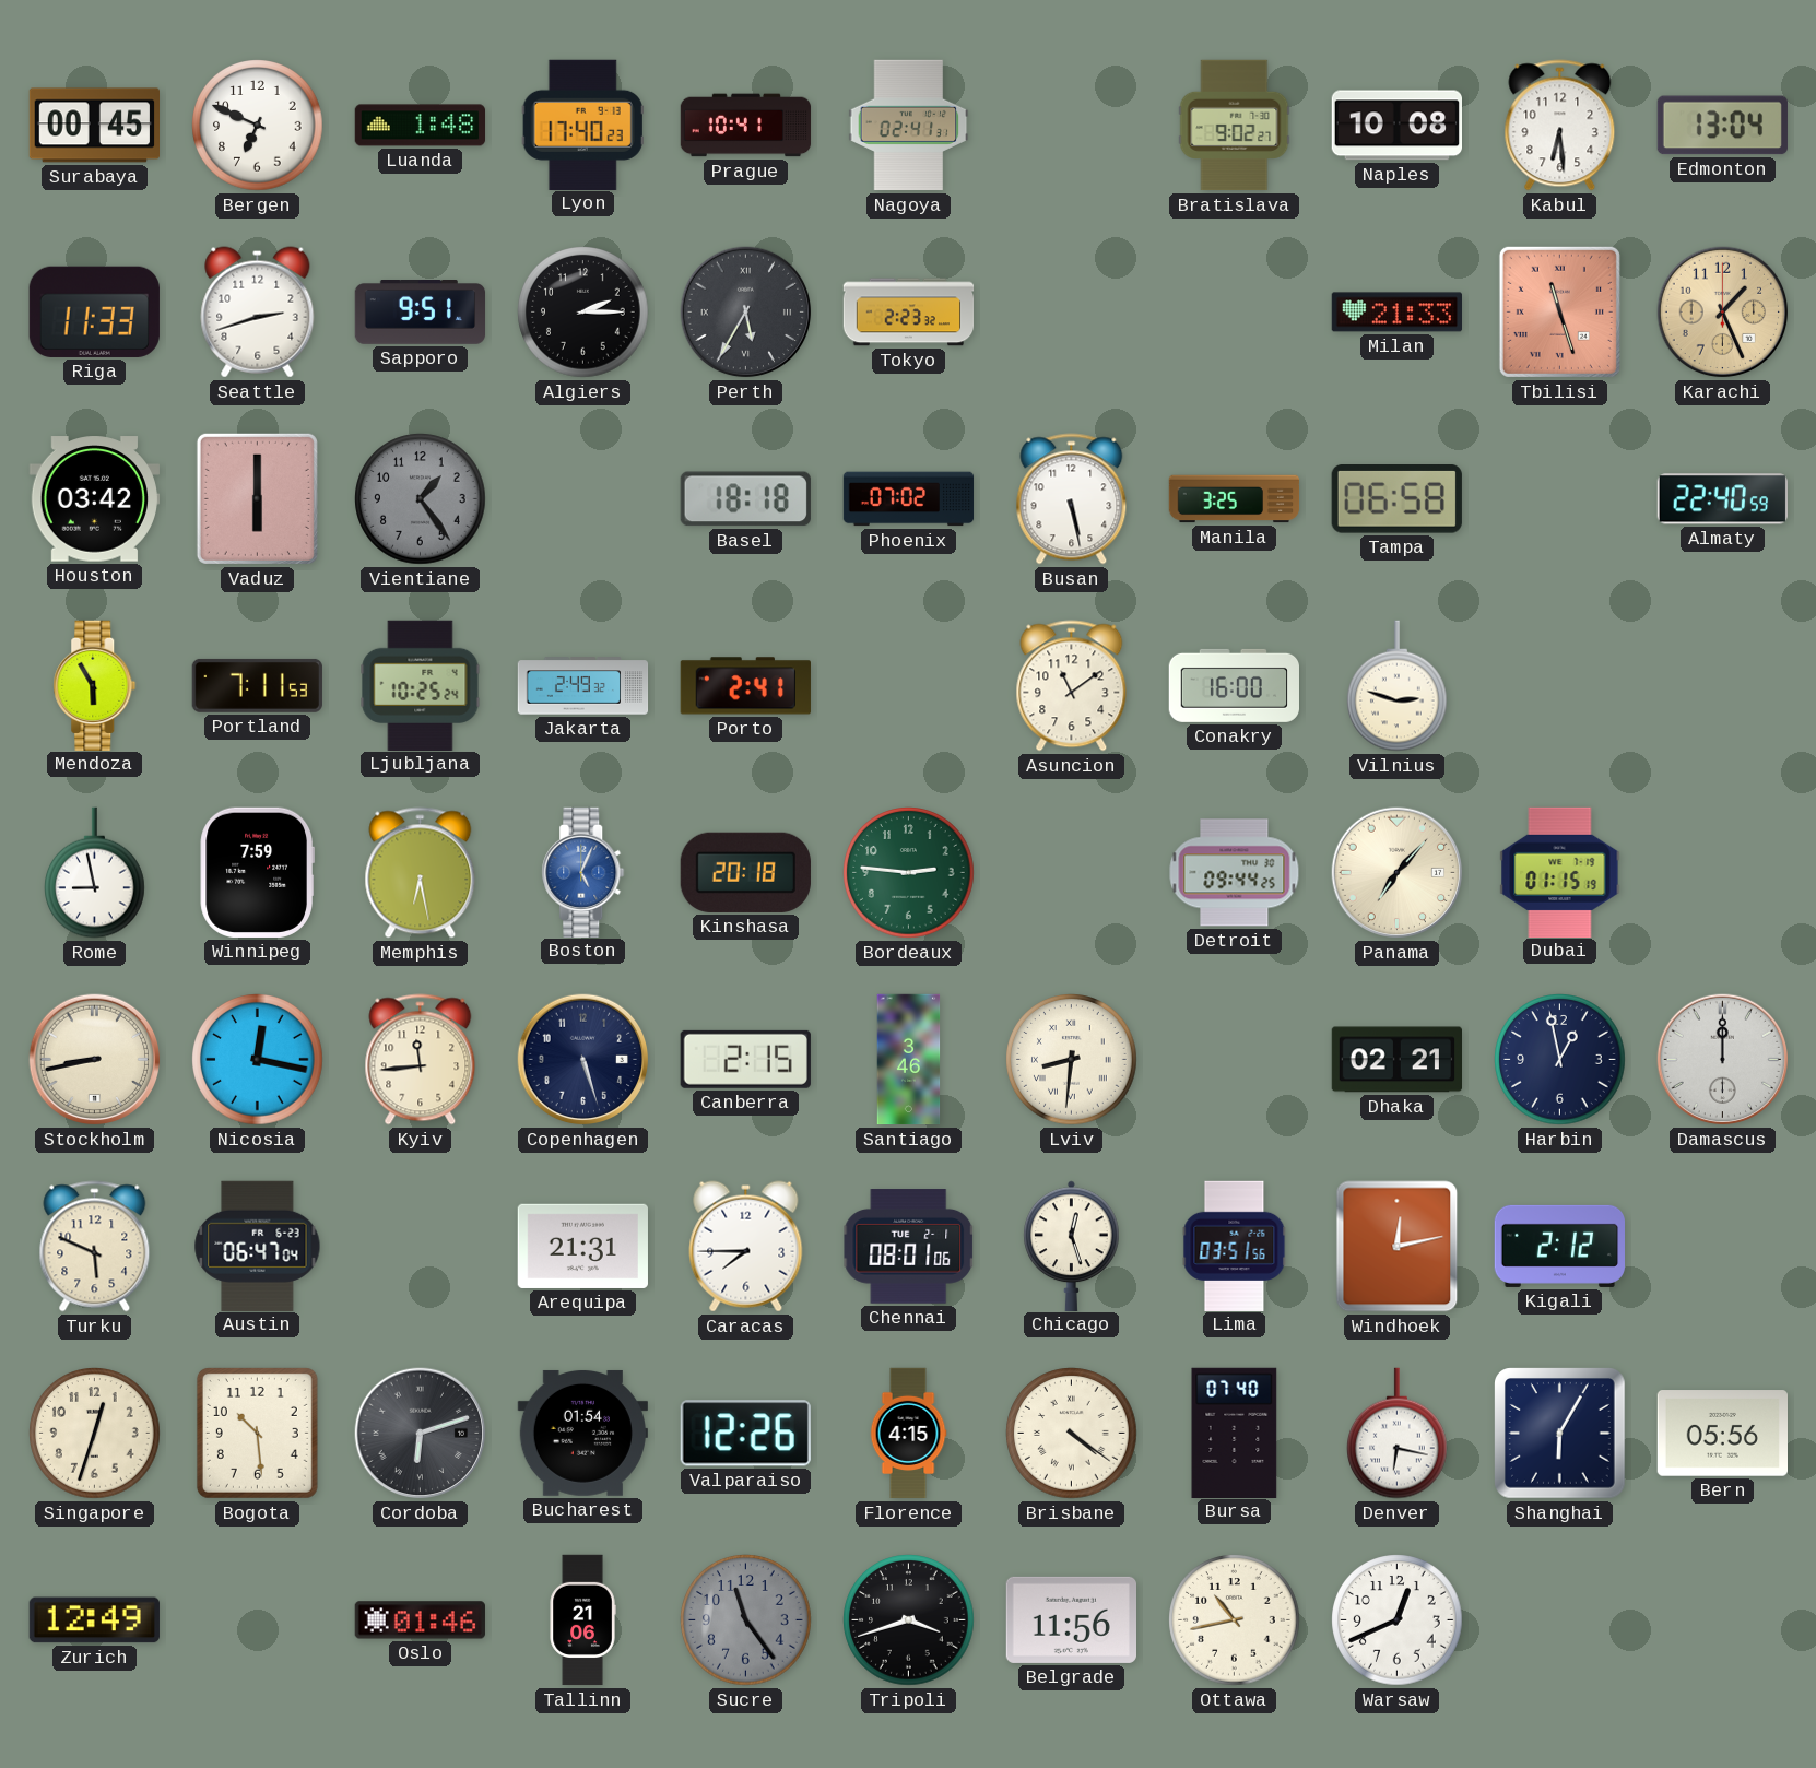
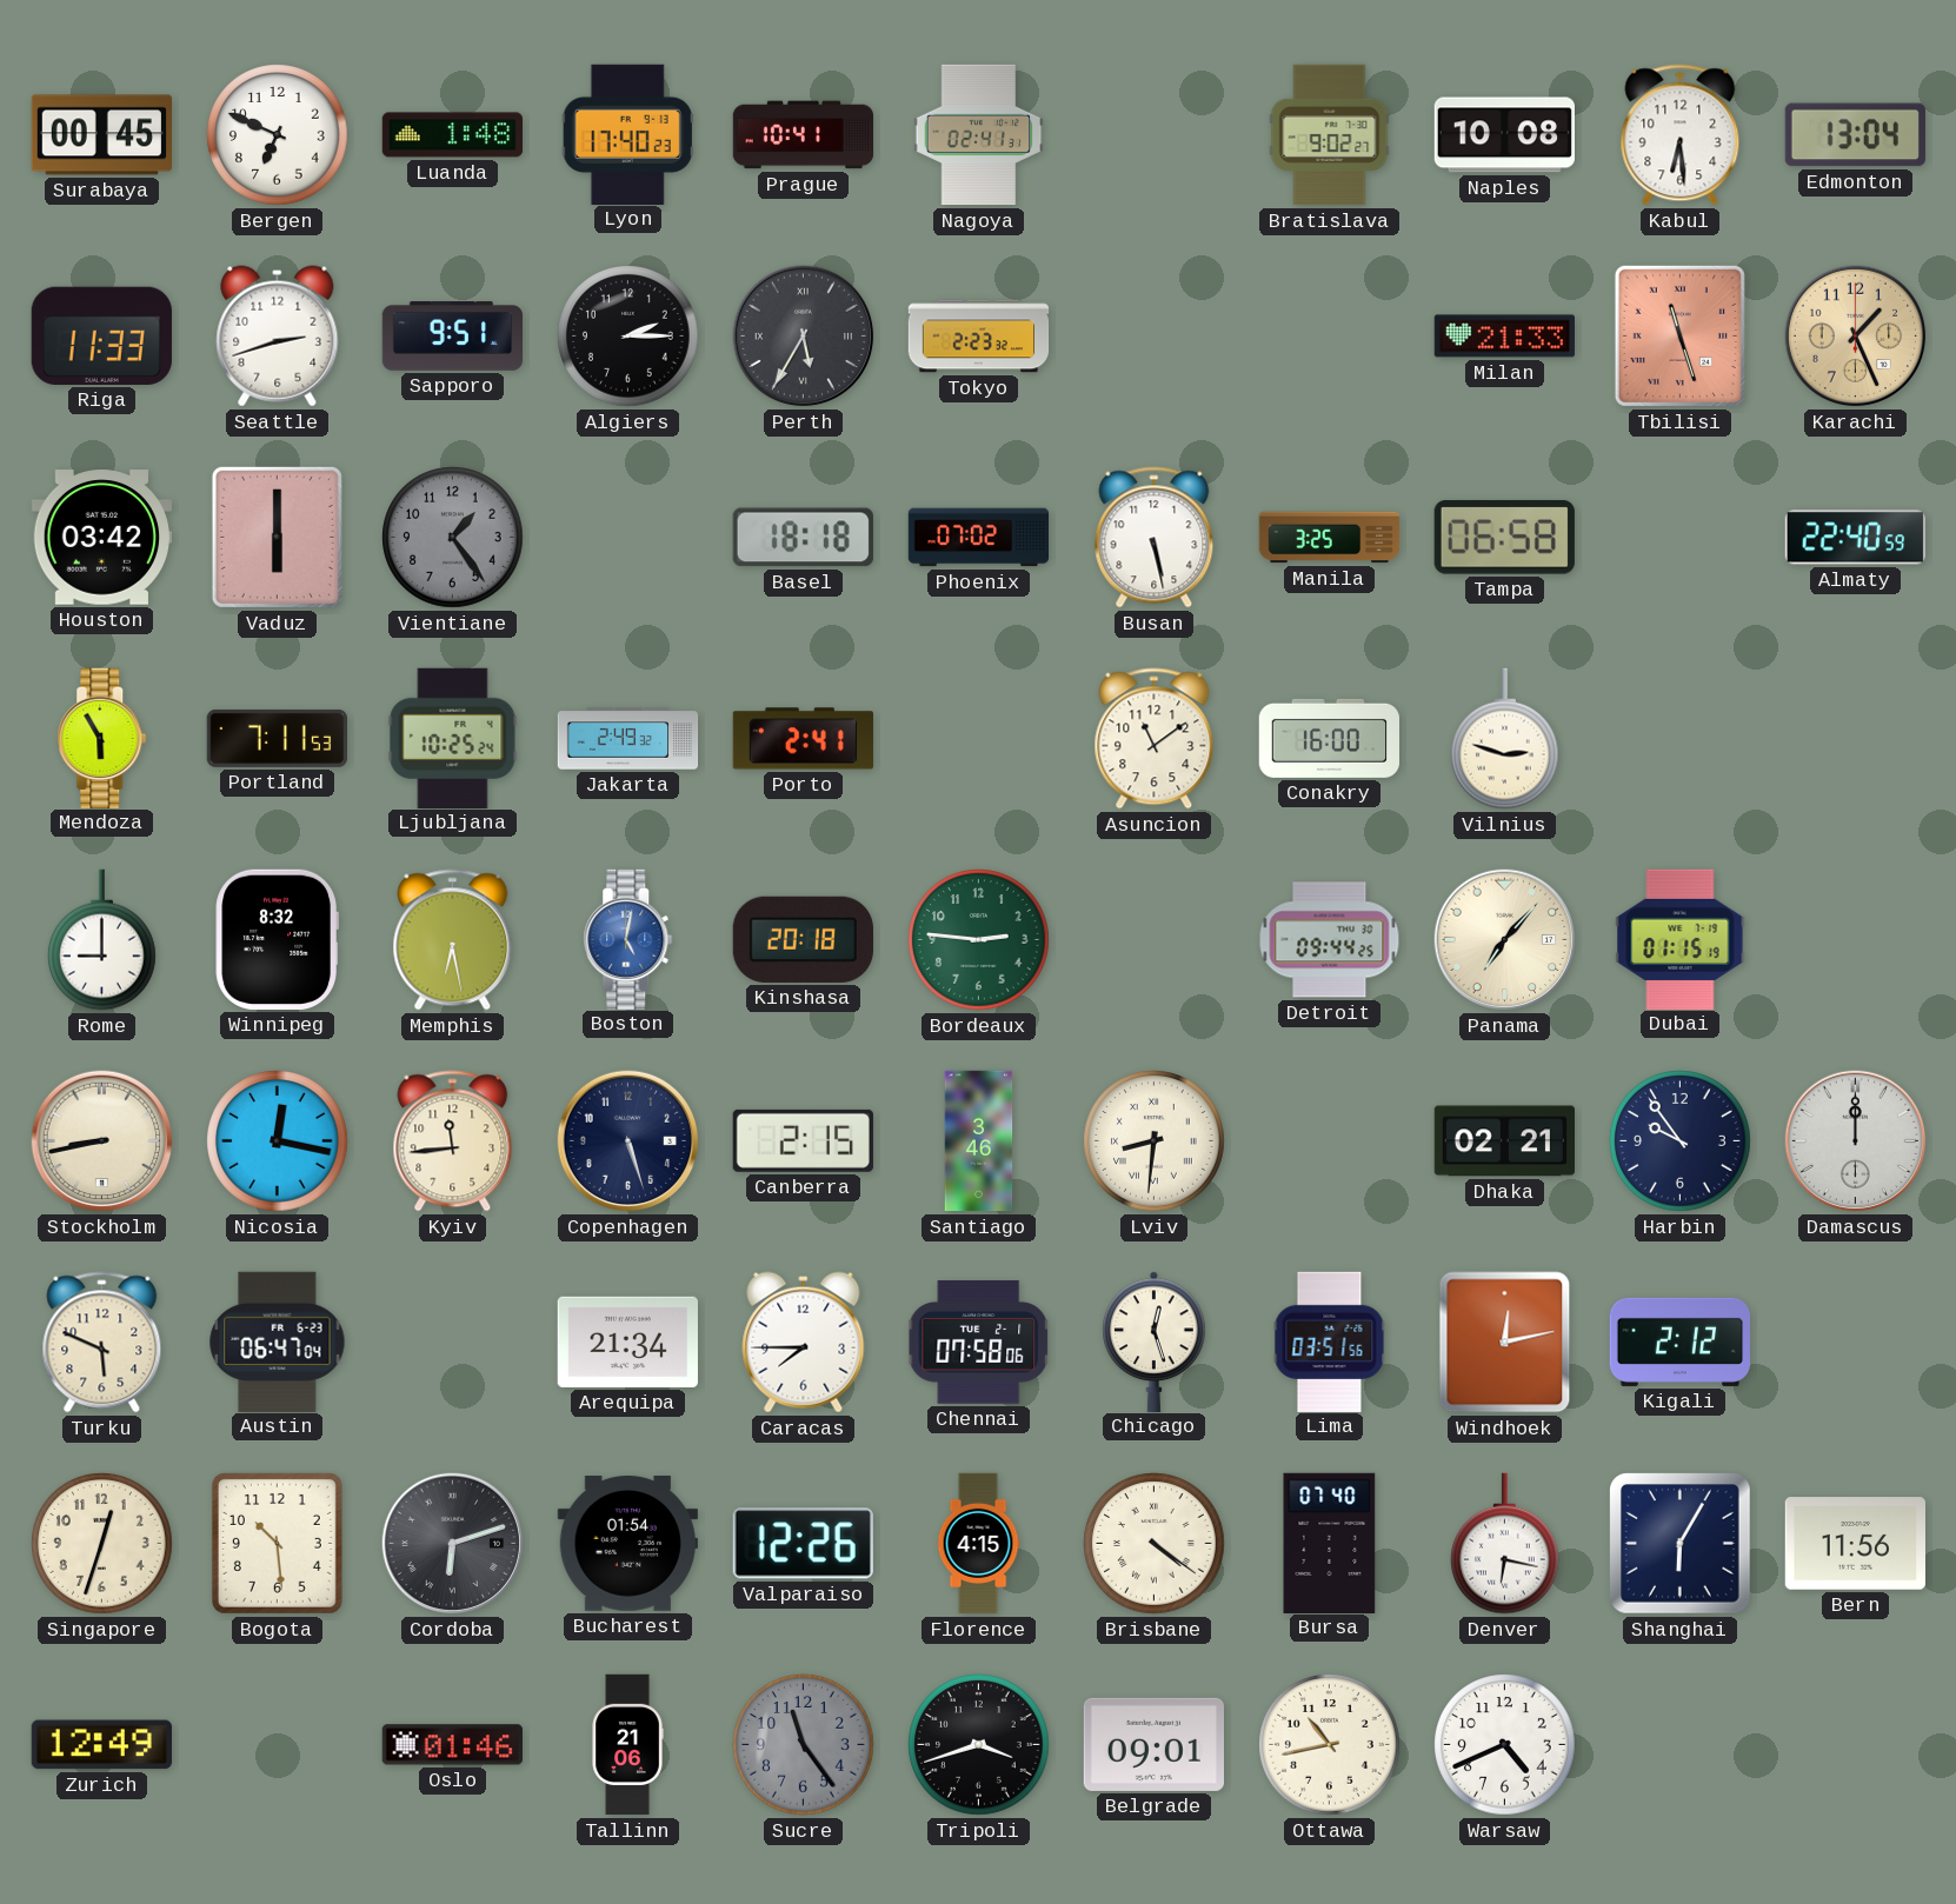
Rome: 8:58 -> 9:00 (102, 940)
Winnipeg: 7:59 -> 8:32 (277, 939)
Boston: 5:04 -> 5:02 (628, 939)
Harbin: 12:58 -> 9:54 (1681, 1141)
Arequipa: 21:31 -> 21:34 (627, 1342)
Chennai: 08:01 -> 07:58 (979, 1343)
Bern: 05:56 -> 11:56 (1855, 1544)
Belgrade: 11:56 -> 09:01 (1153, 1744)
Warsaw: 12:41 -> 4:41 (1505, 1745)
